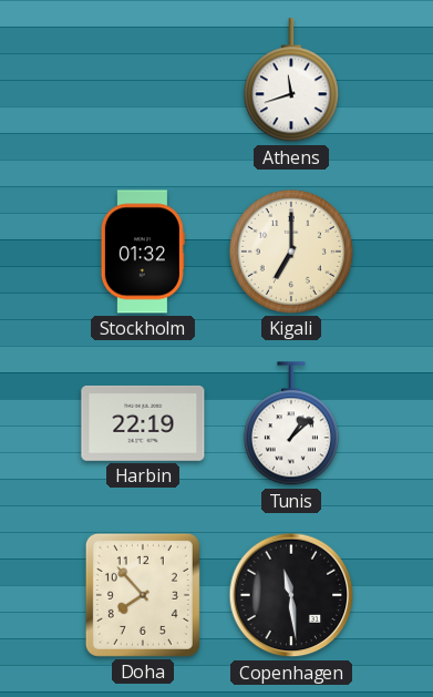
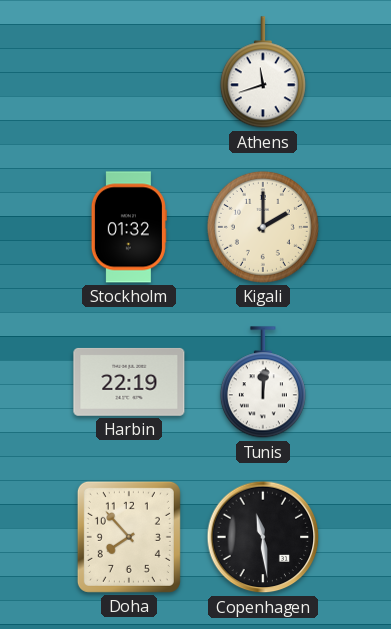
Kigali: 7:00 -> 2:00 (263, 227)
Tunis: 1:08 -> 12:01 (263, 383)
